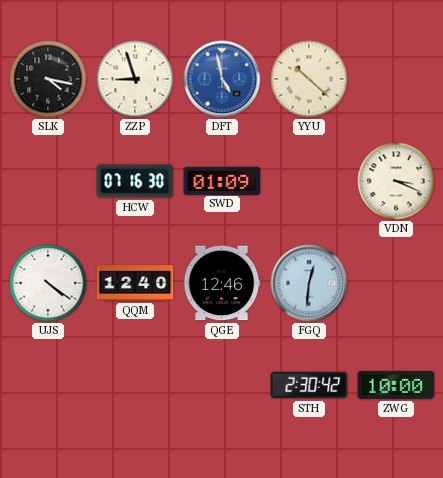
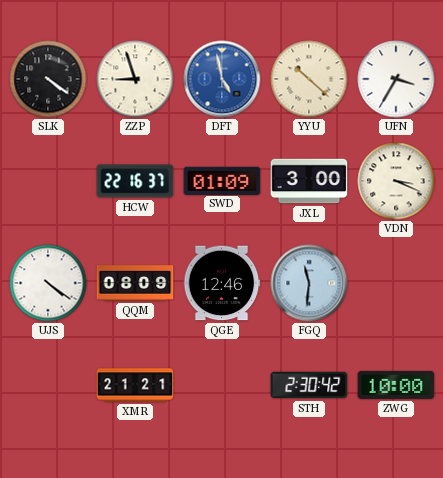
SLK: 4:17 -> 4:21 (48, 79)
UFN: none -> 3:35 (396, 79)
HCW: 07:16 -> 22:16 (135, 181)
JXL: none -> 3:00 (309, 181)
QQM: 12:40 -> 08:09 (135, 283)
FGQ: 12:31 -> 11:31 (309, 283)
XMR: none -> 21:21 (135, 385)
